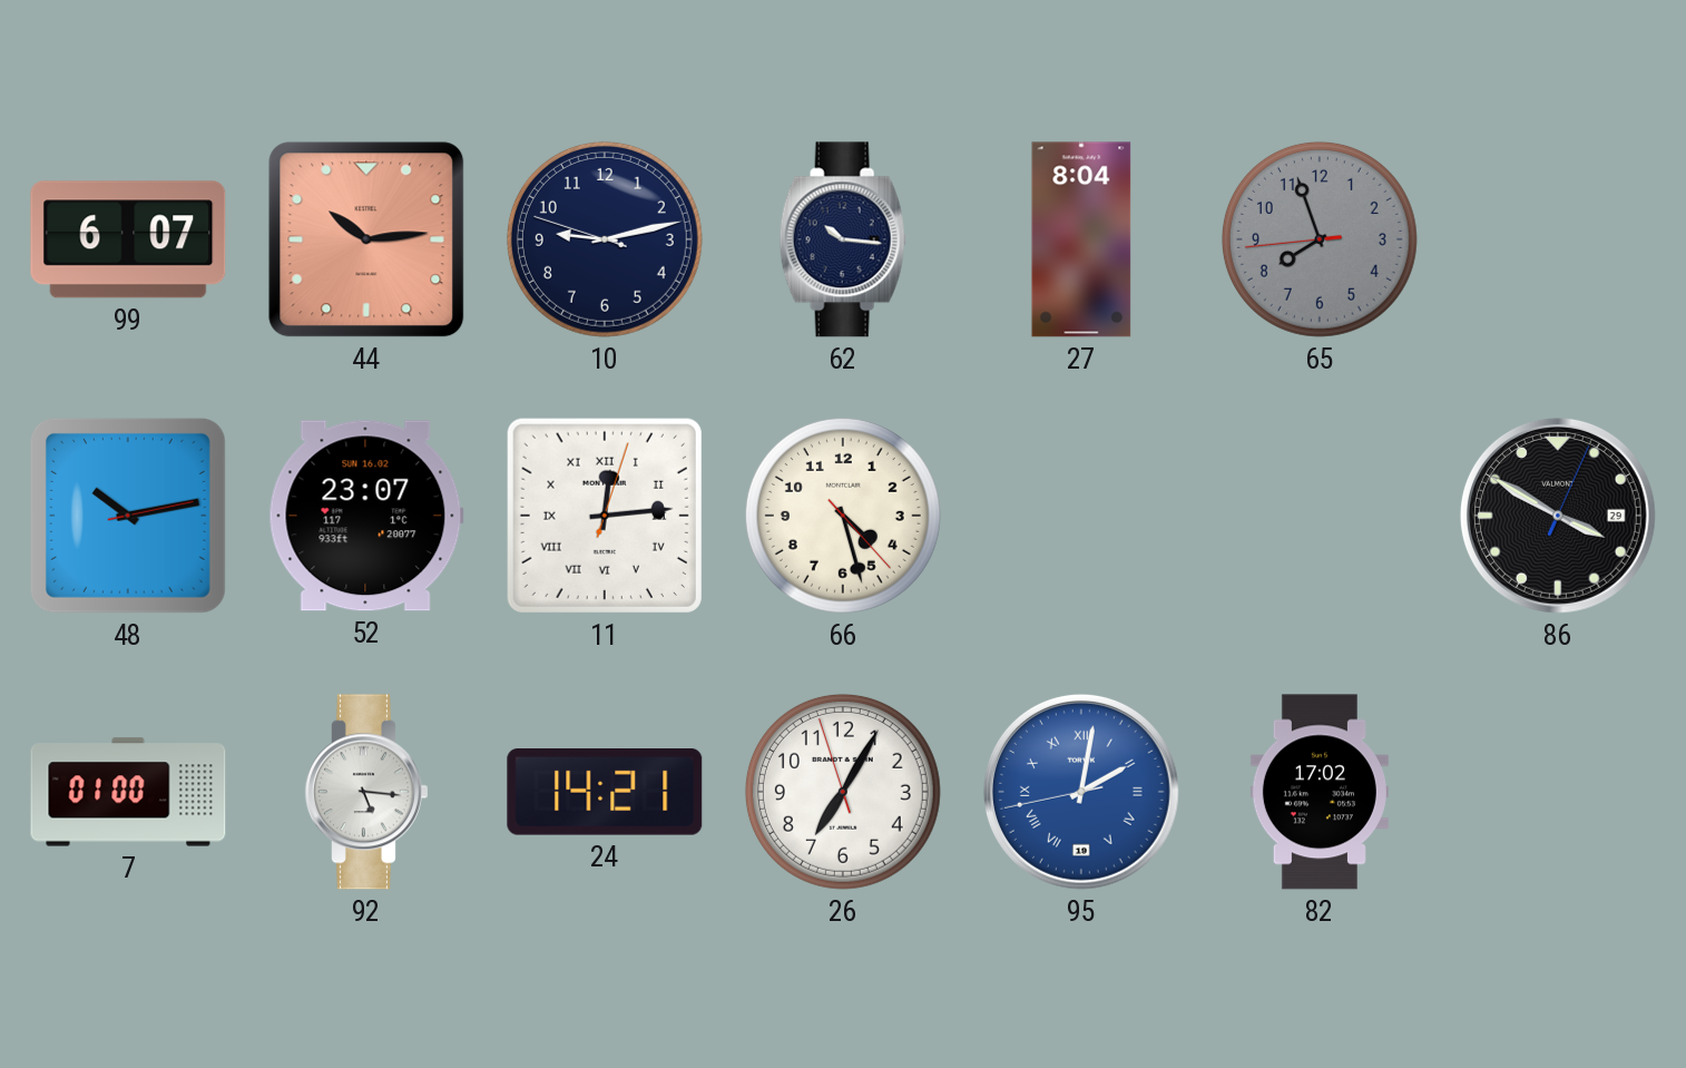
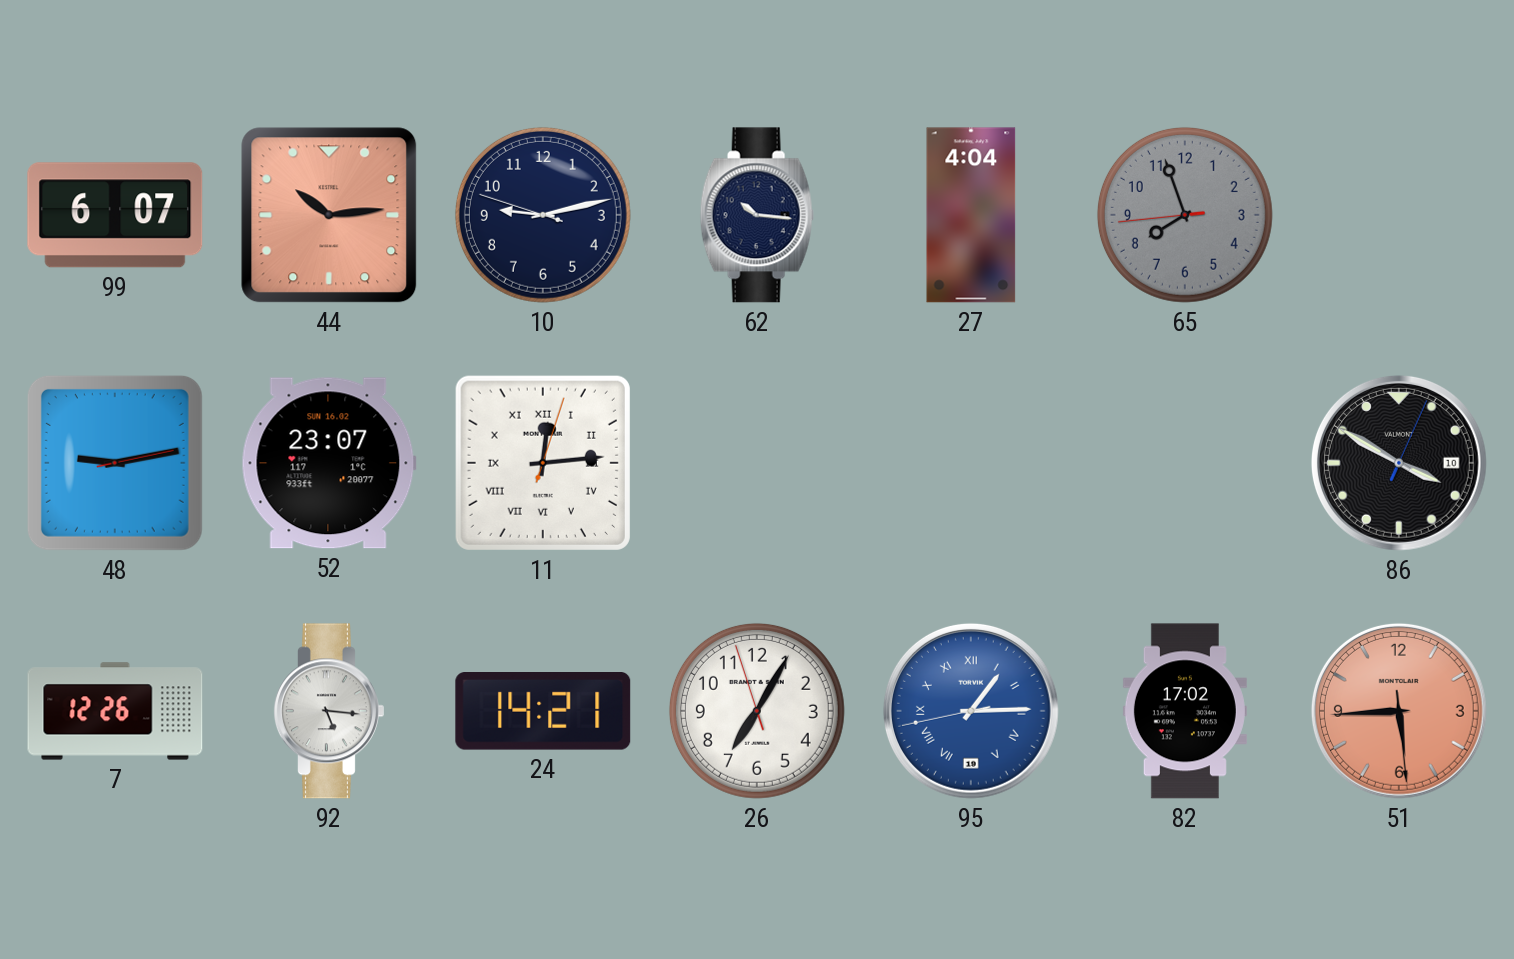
27: 8:04 -> 4:04 (971, 215)
48: 10:13 -> 9:13 (115, 463)
66: 4:27 -> none (843, 516)
86 date: 29 -> 10 (1399, 463)
7: 01:00 -> 12:26 (115, 711)
95: 2:01 -> 1:14 (971, 711)
51: none -> 5:44 (1399, 711)
